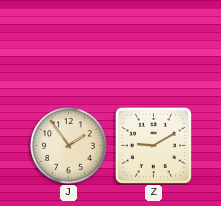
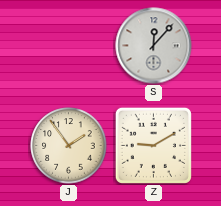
S: none -> 12:07 (154, 46)
